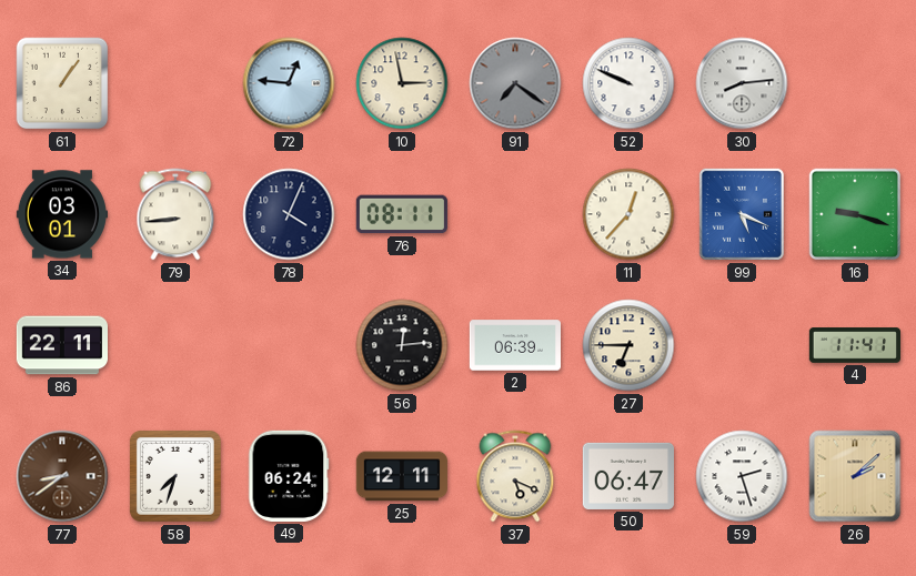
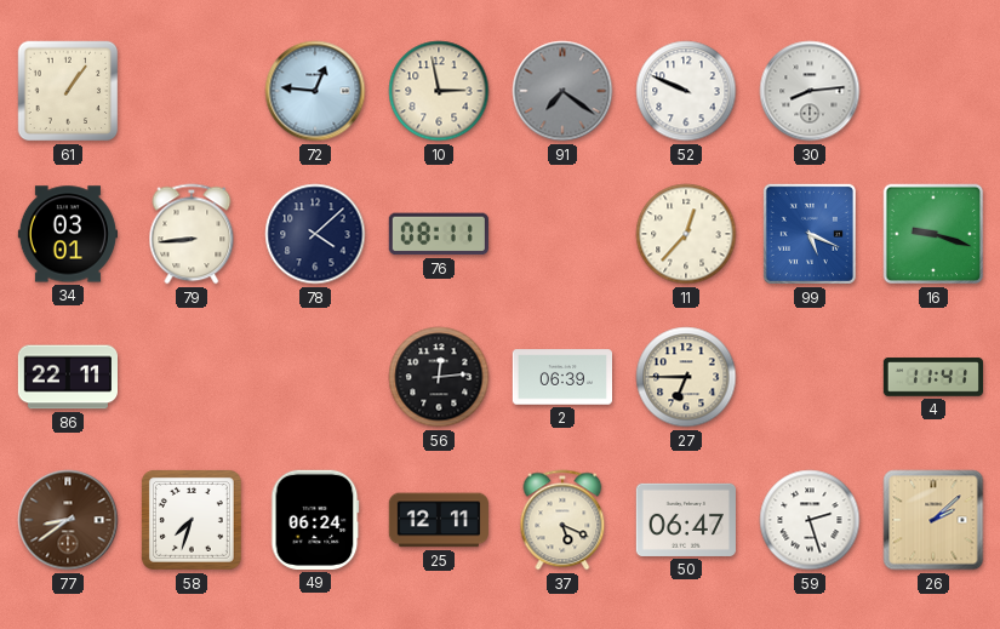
78: 4:04 -> 4:08 (315, 234)
